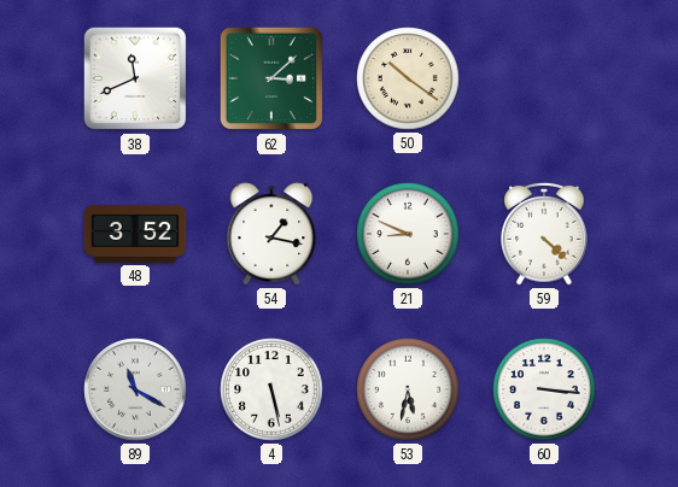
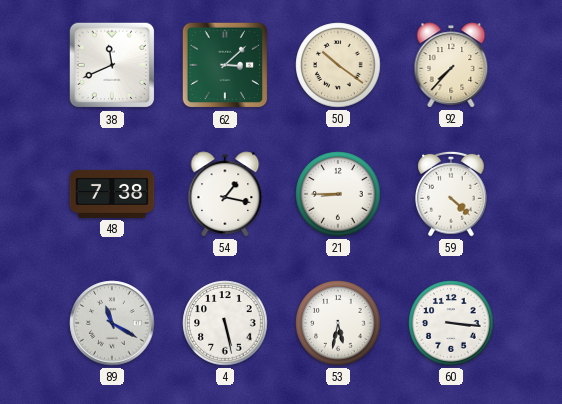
92: none -> 7:37 (451, 65)
48: 3:52 -> 7:38 (112, 194)
21: 8:49 -> 8:45 (338, 194)
